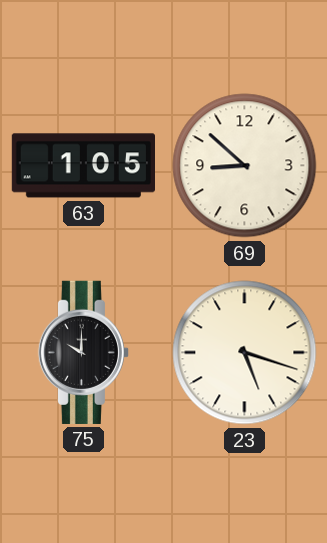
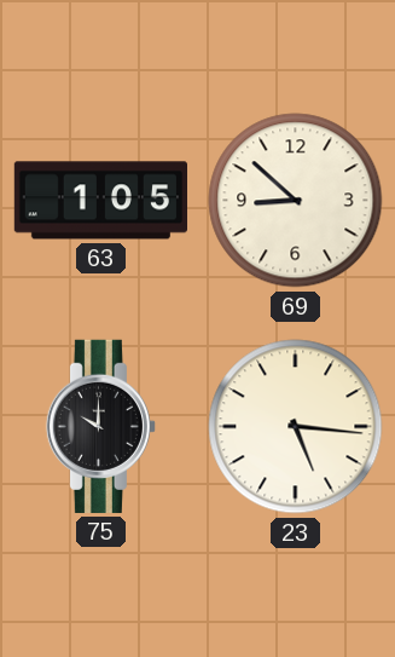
23: 5:18 -> 5:16 (296, 427)
